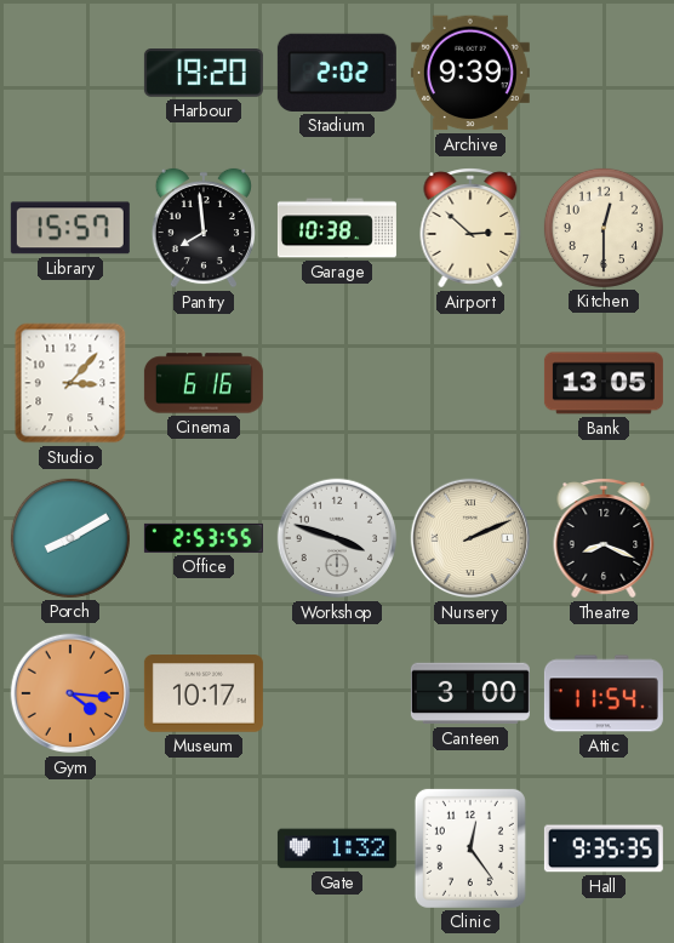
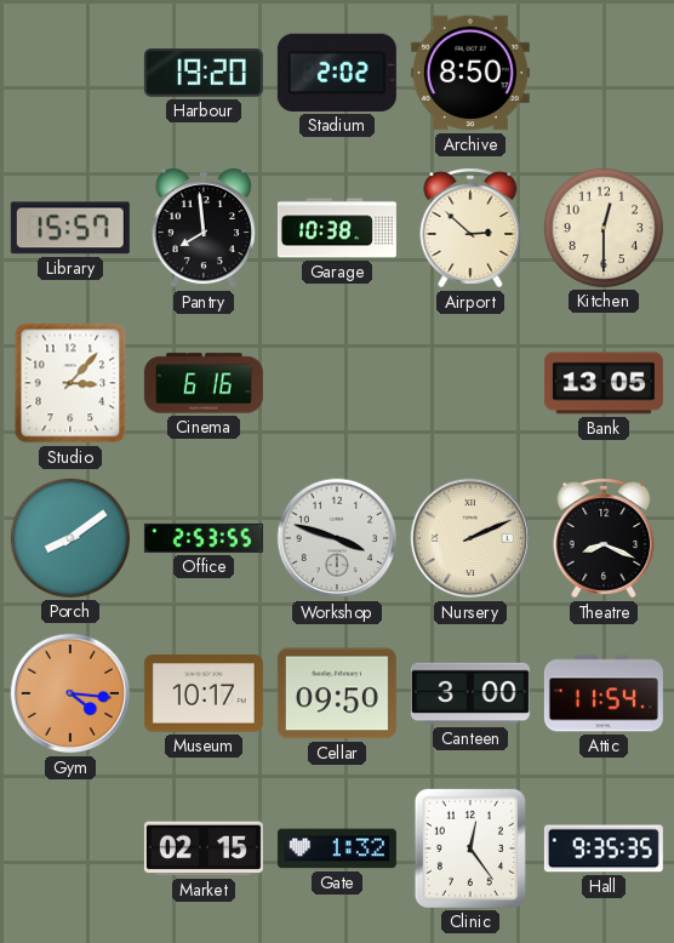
Archive: 9:39 -> 8:50 (470, 73)
Porch: 8:10 -> 8:09 (70, 538)
Cellar: none -> 09:50 (337, 693)
Market: none -> 02:15 (204, 848)
